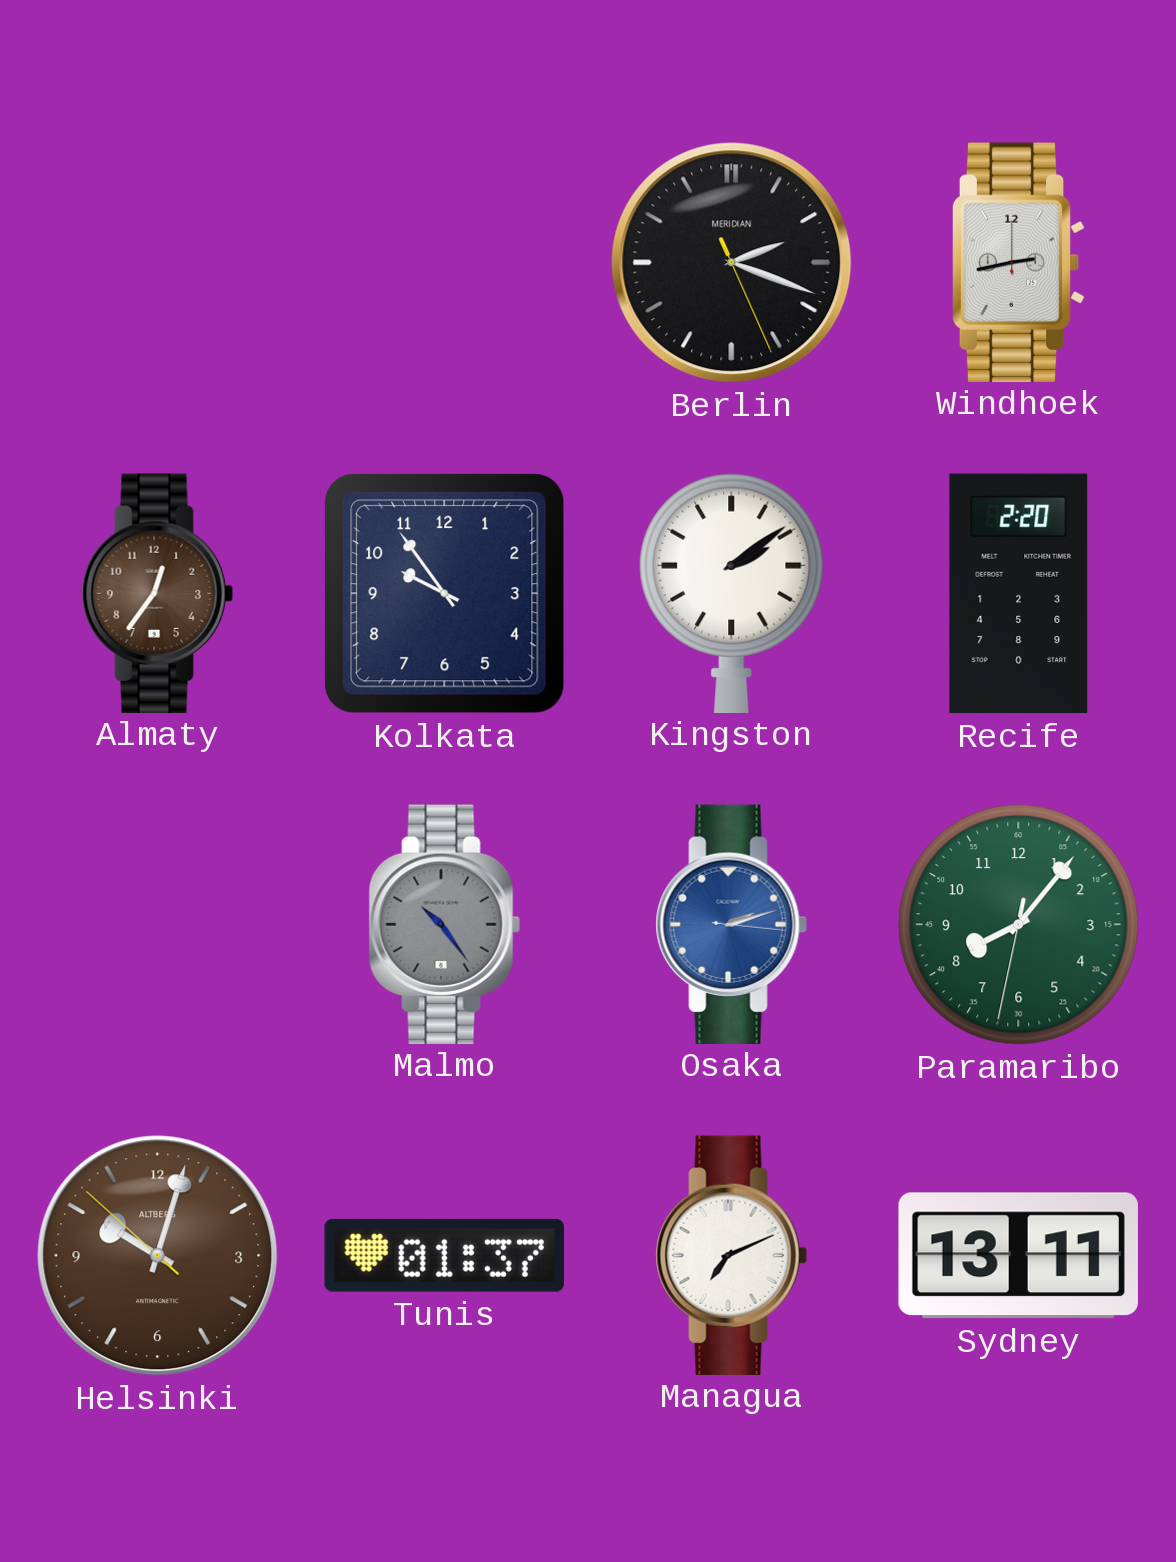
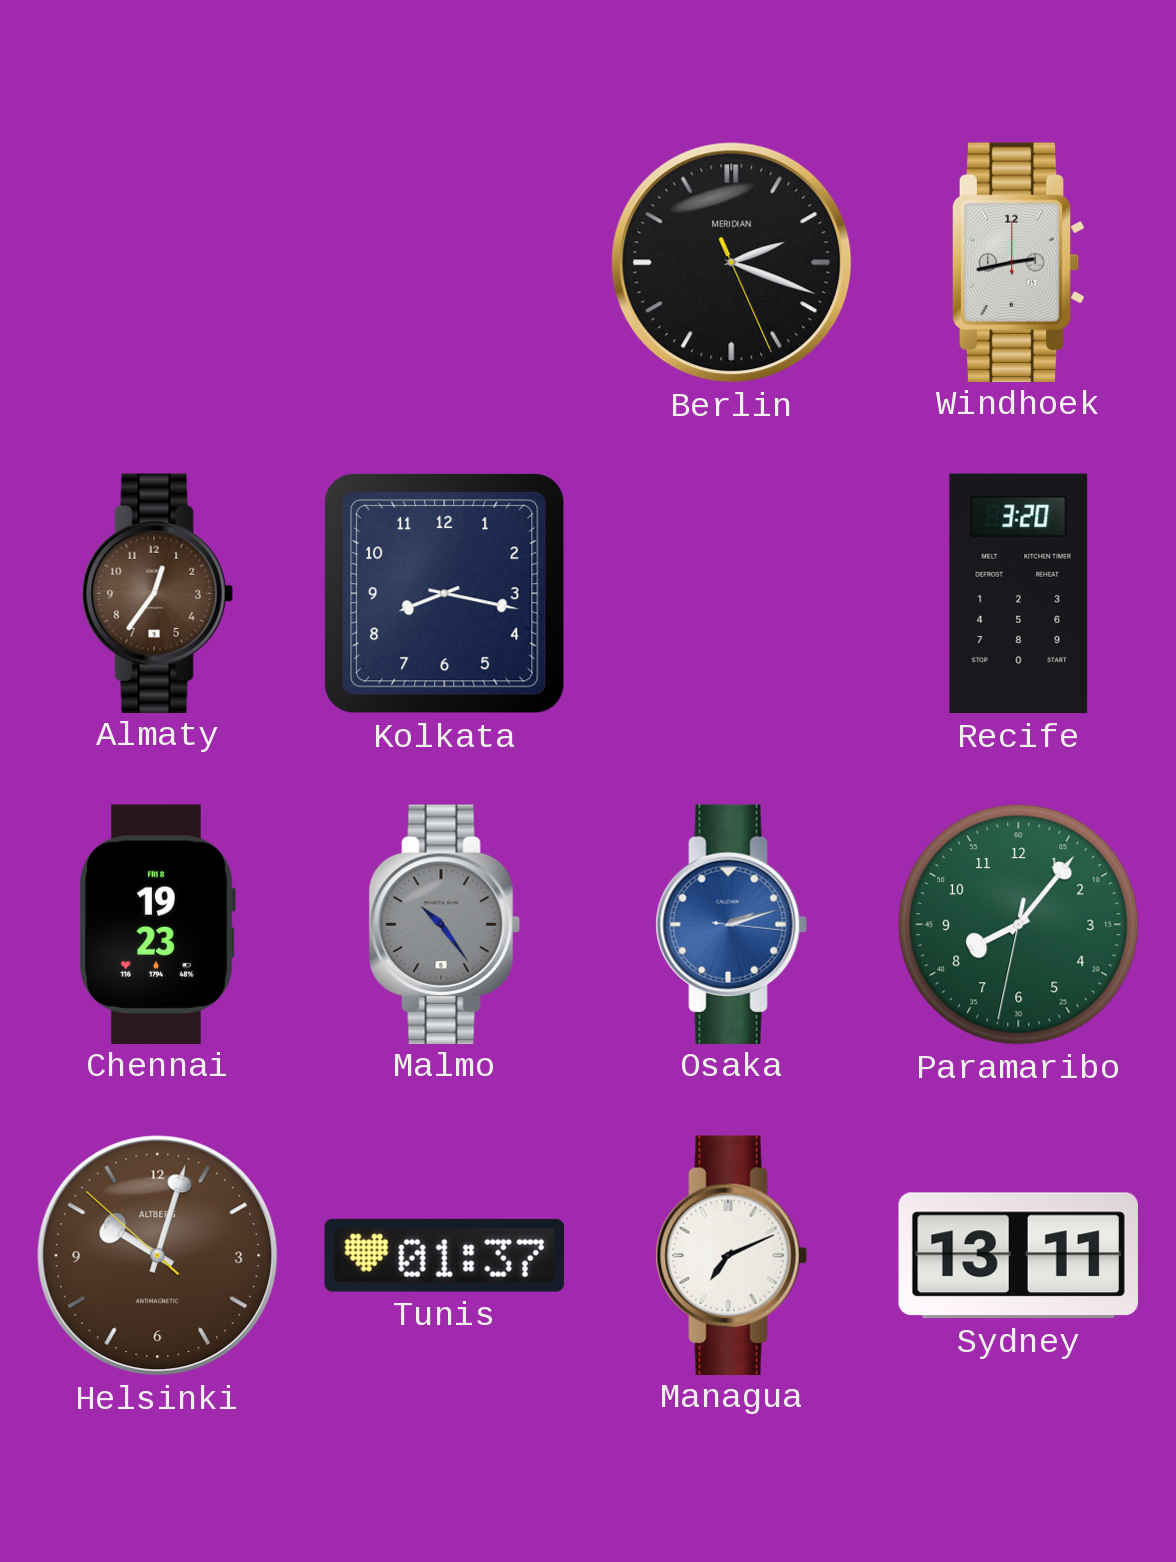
Kolkata: 9:54 -> 8:17 (445, 594)
Kingston: 2:09 -> none (732, 592)
Recife: 2:20 -> 3:20 (1019, 594)
Chennai: none -> 19:23 (157, 924)
